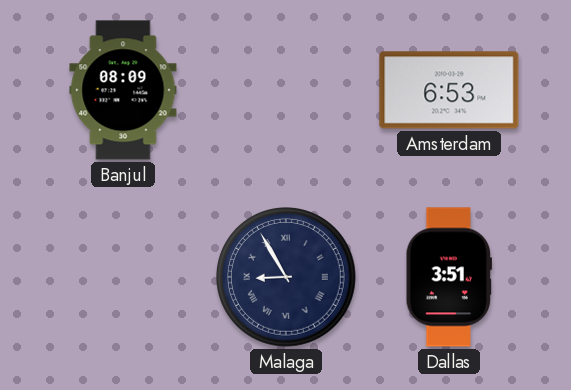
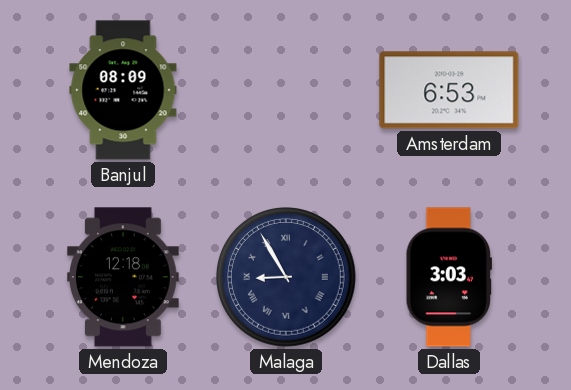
Mendoza: none -> 12:18 (123, 277)
Dallas: 3:51 -> 3:03 (448, 277)
